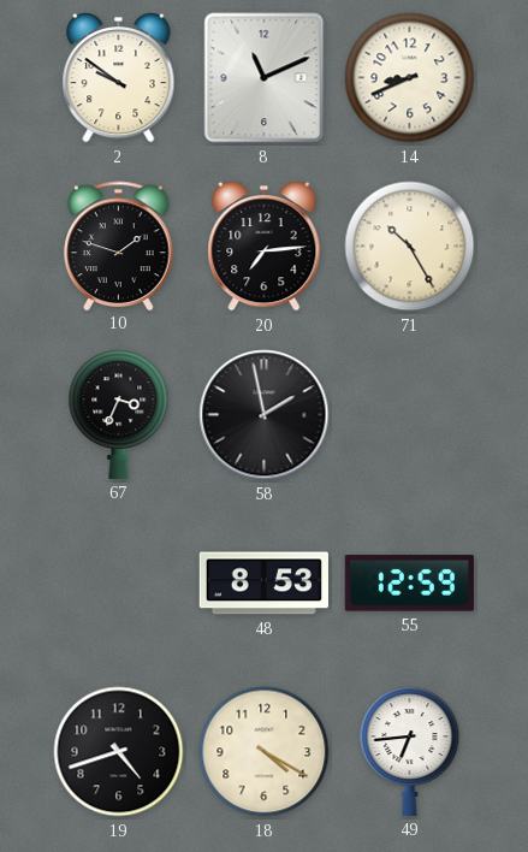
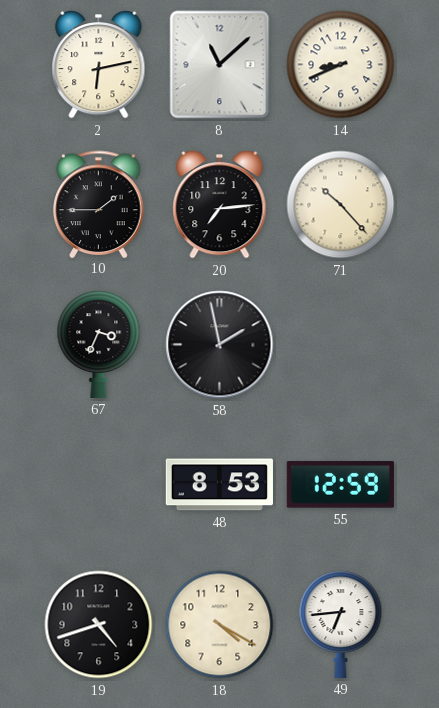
2: 9:51 -> 6:13 (99, 64)
8: 11:11 -> 11:08 (220, 65)
10: 1:48 -> 1:45 (99, 204)
71: 10:25 -> 10:23 (341, 205)
